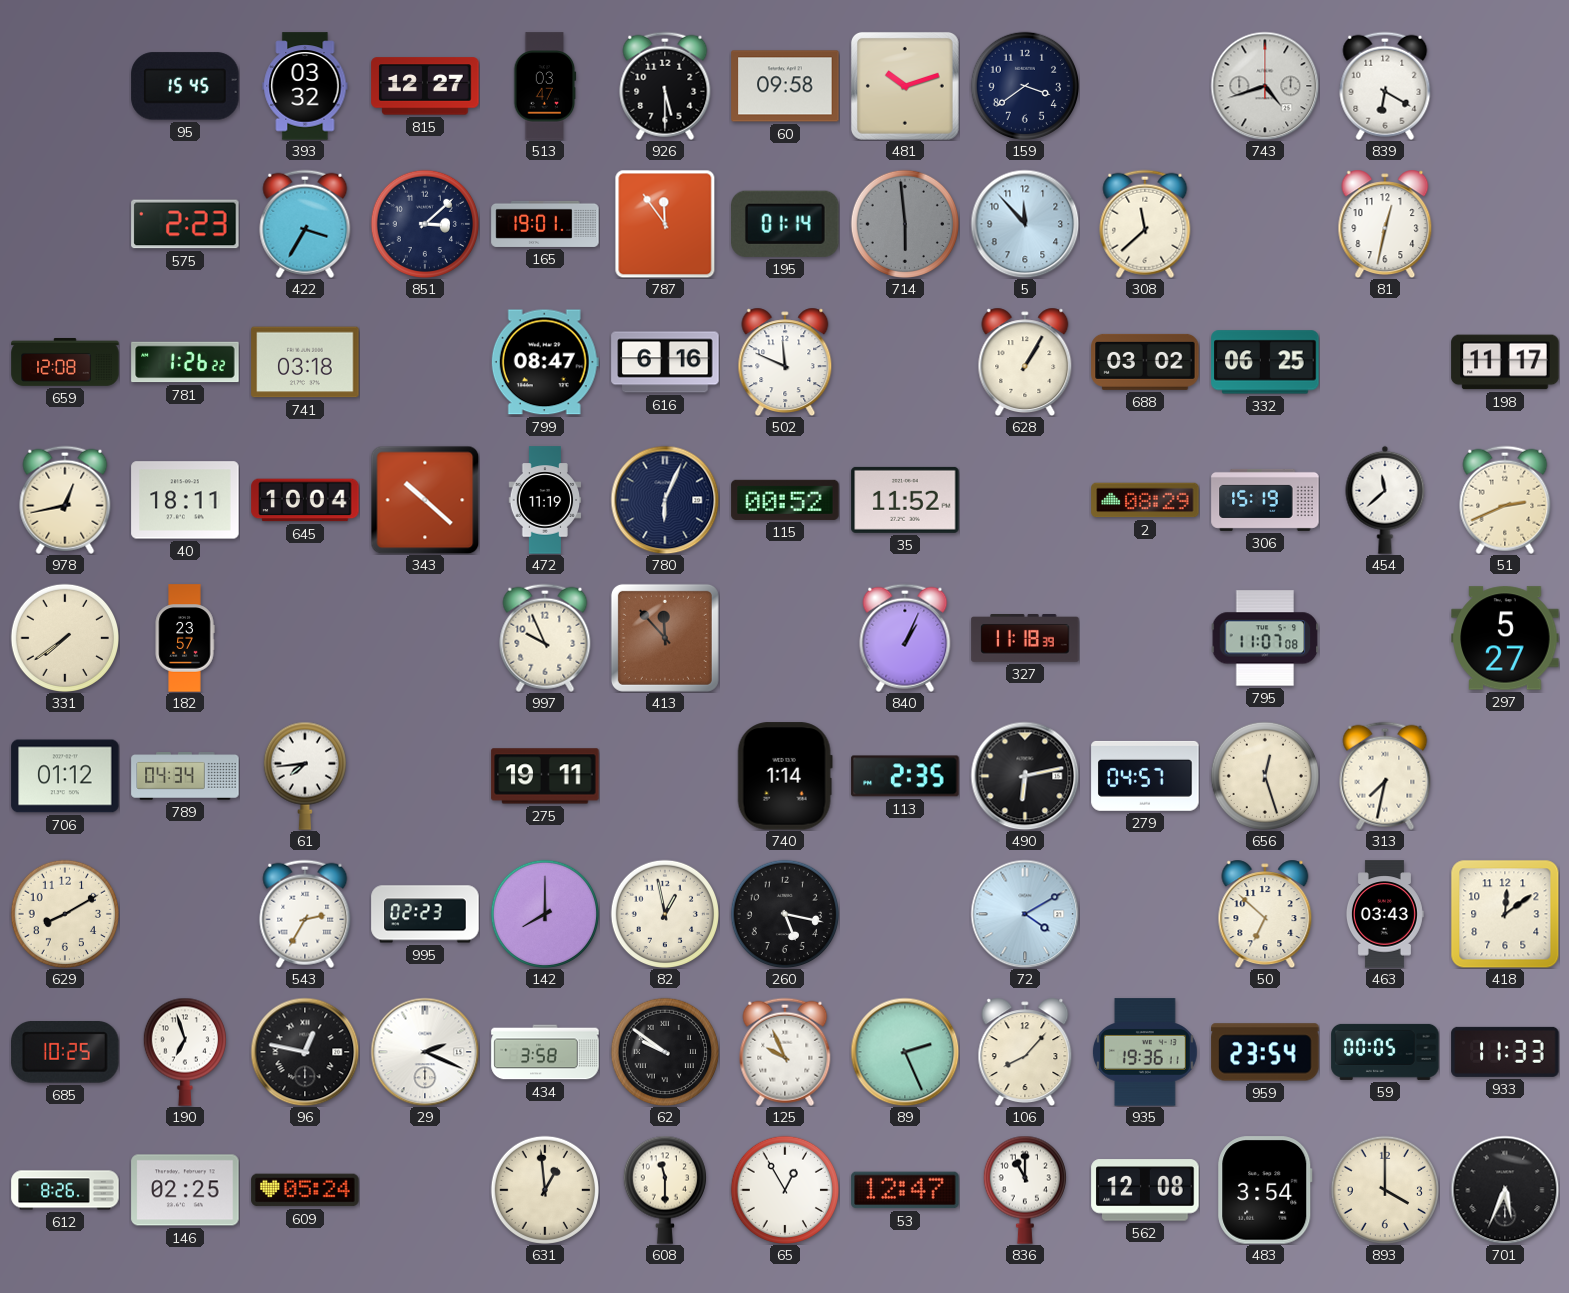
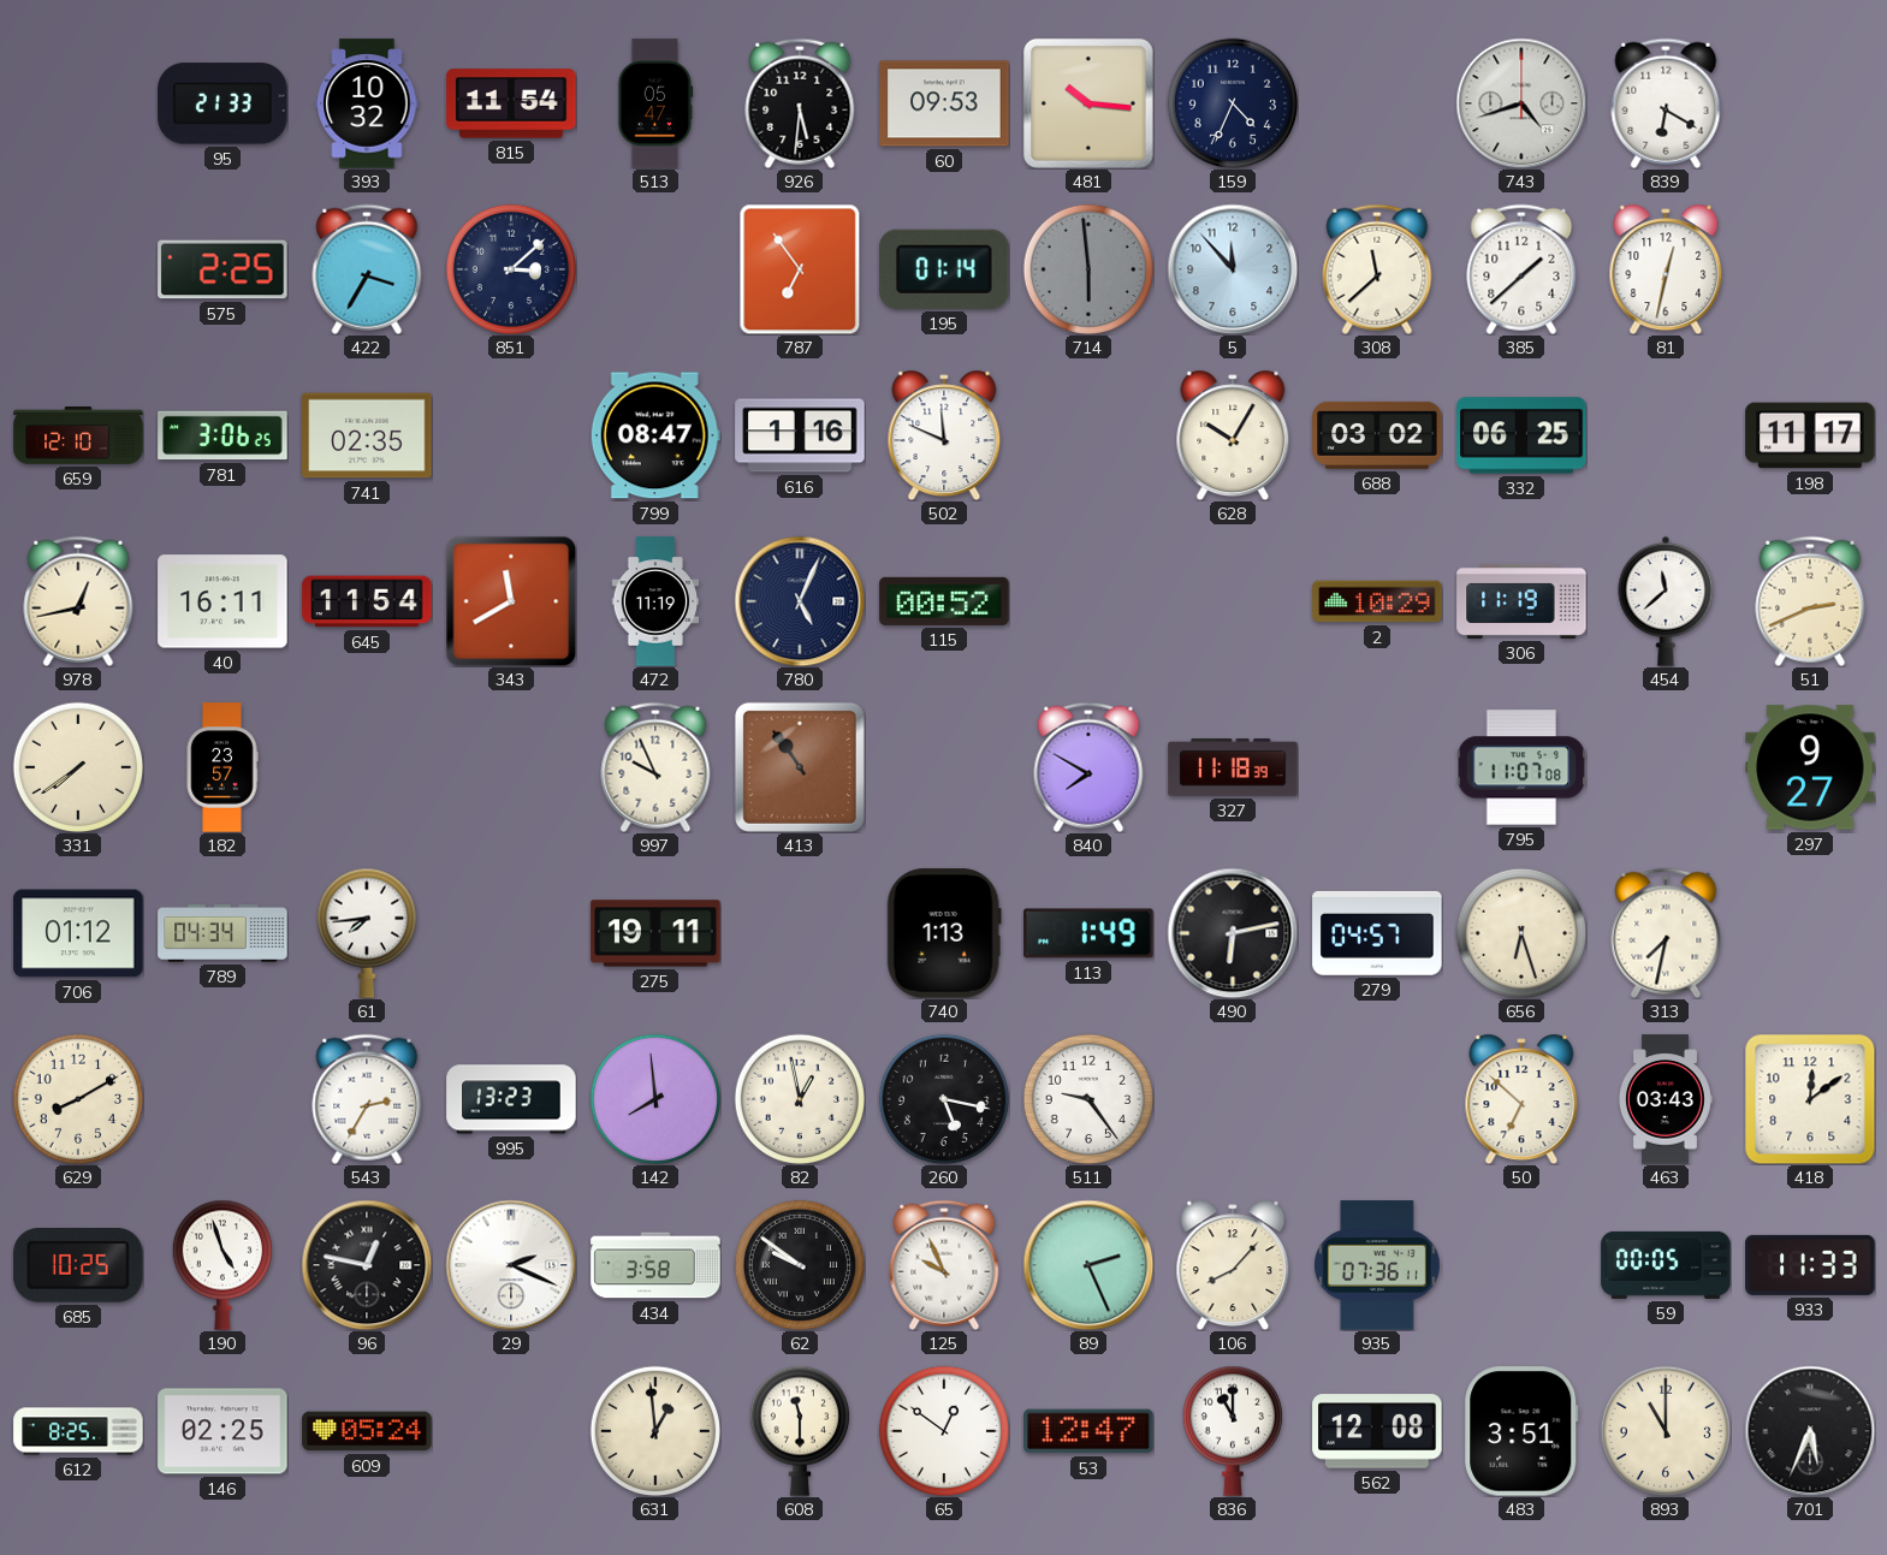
95: 15:45 -> 21:33 (222, 103)
393: 03:32 -> 10:32 (367, 103)
815: 12:27 -> 11:54 (511, 103)
513: 03:47 -> 05:47 (655, 103)
926: 5:30 -> 5:31 (800, 103)
60: 09:58 -> 09:53 (944, 103)
481: 10:12 -> 10:16 (1088, 103)
159: 3:39 -> 4:34 (1232, 102)
575: 2:23 -> 2:25 (222, 269)
165: 19:01 -> none (545, 224)
787: 11:54 -> 6:54 (800, 269)
385: none -> 1:38 (1521, 269)
659: 12:08 -> 12:10 (78, 437)
781: 1:26 -> 3:06 (222, 435)
741: 03:18 -> 02:35 (367, 435)
616: 6:16 -> 1:16 (800, 435)
628: 1:05 -> 10:05 (1233, 435)
40: 18:11 -> 16:11 (222, 601)
645: 10:04 -> 11:54 (367, 601)
343: 10:22 -> 11:40 (511, 601)
780: 6:04 -> 5:04 (800, 601)
35: 11:52 -> none (905, 500)
2: 08:29 -> 10:29 (1377, 601)
306: 15:19 -> 11:19 (1521, 601)
413: 11:53 -> 10:54 (800, 767)
840: 1:04 -> 7:50 (1088, 767)
297: 5:27 -> 9:27 (1810, 767)
740: 1:14 -> 1:13 (944, 933)
113: 2:35 -> 1:49 (1088, 933)
656: 12:27 -> 6:27 (1520, 932)
995: 02:23 -> 13:23 (511, 1099)
142: 8:00 -> 7:59 (654, 1098)
511: none -> 9:24 (1087, 1098)
72: 4:10 -> none (1025, 914)
190: 6:57 -> 4:57 (222, 1265)
935: 19:36 -> 07:36 (1377, 1265)
959: 23:54 -> none (1265, 1052)
612: 8:26 -> 8:25 (78, 1431)
65: 12:55 -> 12:51 (943, 1430)
483: 3:54 -> 3:51 (1521, 1431)
893: 4:00 -> 11:00 (1665, 1430)
